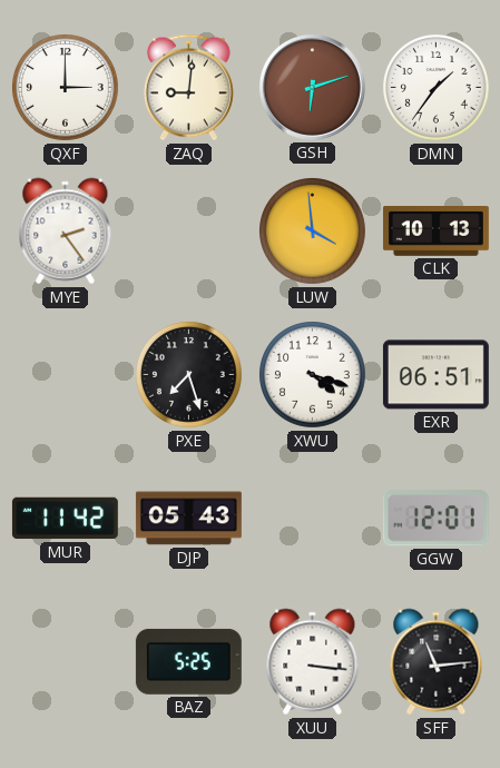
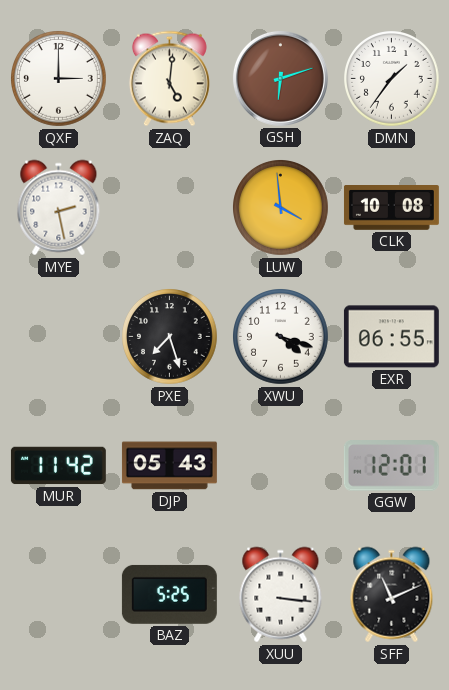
ZAQ: 9:01 -> 5:01 (169, 79)
MYE: 2:24 -> 2:28 (59, 208)
CLK: 10:13 -> 10:08 (391, 208)
EXR: 06:51 -> 06:55 (391, 337)
SFF: 11:14 -> 11:11 (392, 595)
